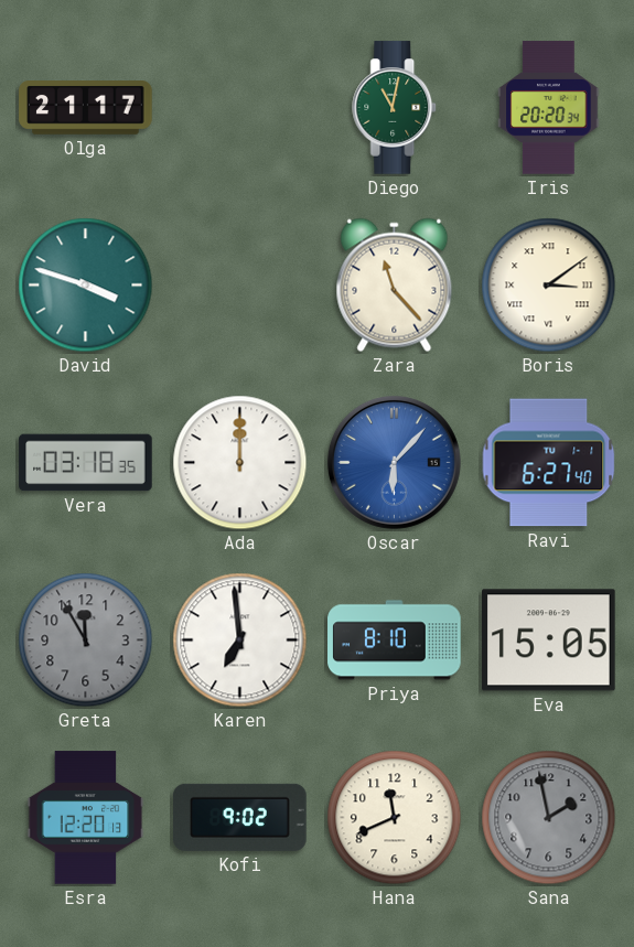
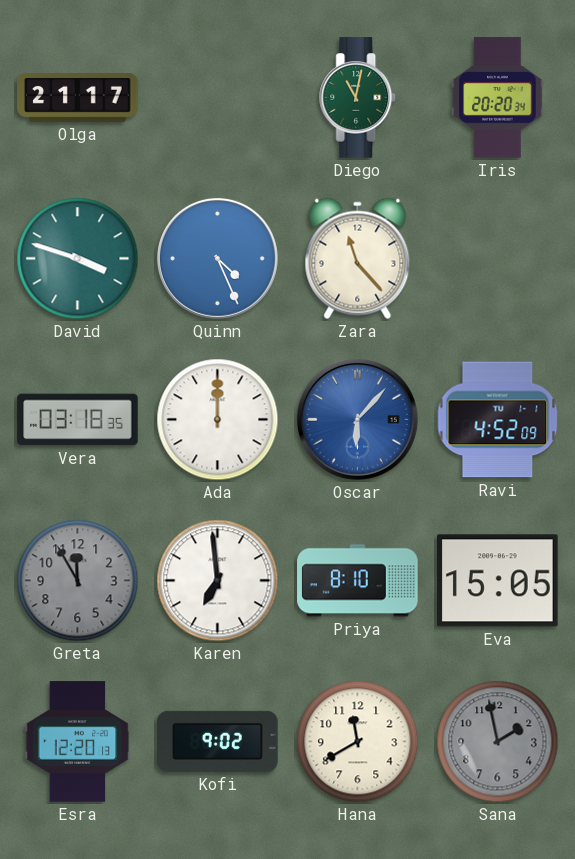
Quinn: none -> 4:26 (217, 258)
Boris: 3:09 -> none (549, 286)
Ravi: 6:27 -> 4:52 (498, 420)
Hana: 11:41 -> 11:40 (358, 742)
